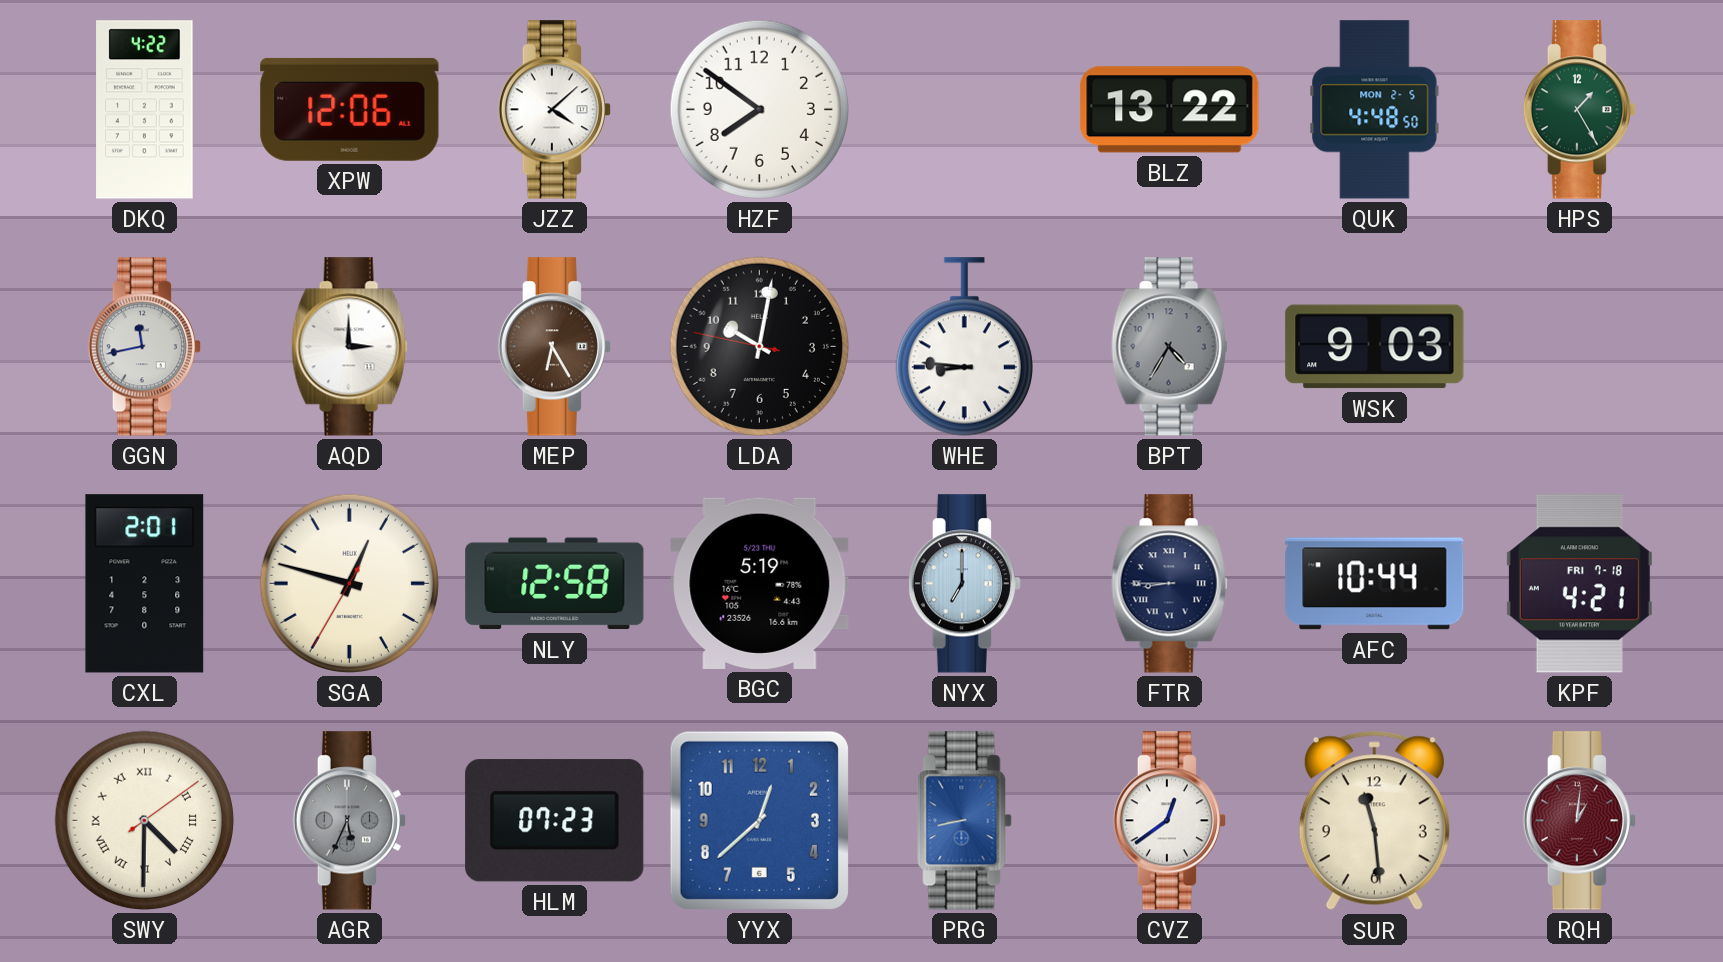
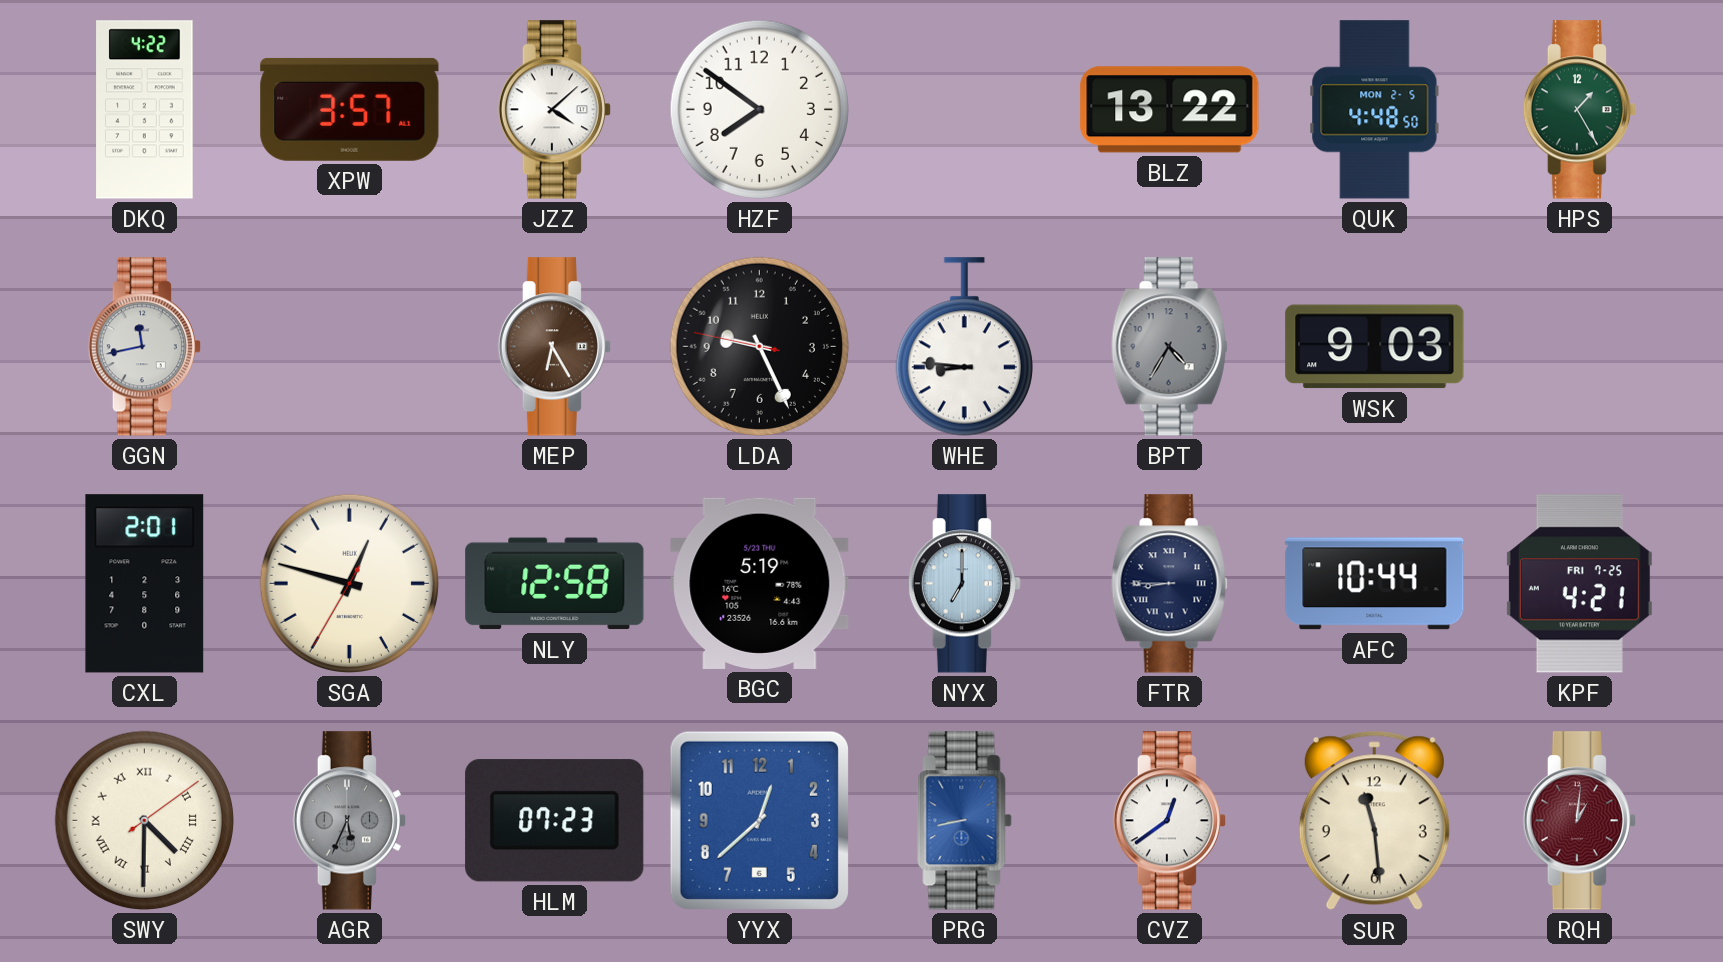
XPW: 12:06 -> 3:57 (350, 109)
AQD: 3:00 -> none (349, 347)
LDA: 10:01 -> 9:25 (759, 346)
KPF date: FRI 7-18 -> FRI 7-25 (1579, 584)
